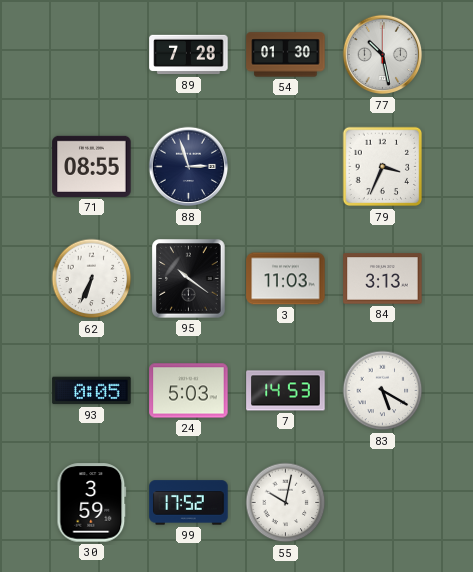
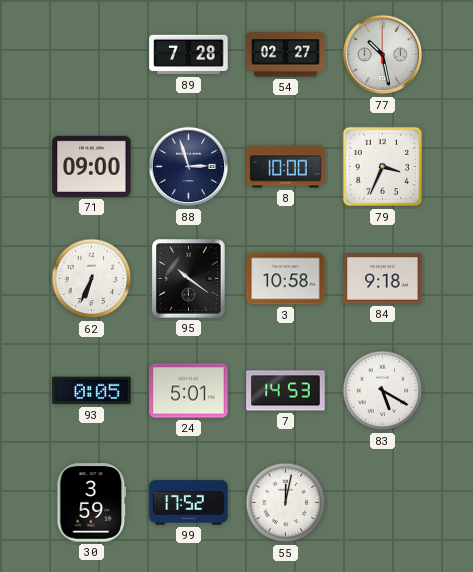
54: 01:30 -> 02:27 (286, 55)
71: 08:55 -> 09:00 (92, 166)
8: none -> 10:00 (286, 167)
3: 11:03 -> 10:58 (286, 279)
84: 3:13 -> 9:18 (383, 279)
24: 5:03 -> 5:01 (189, 391)
55: 10:02 -> 12:02 (286, 503)
